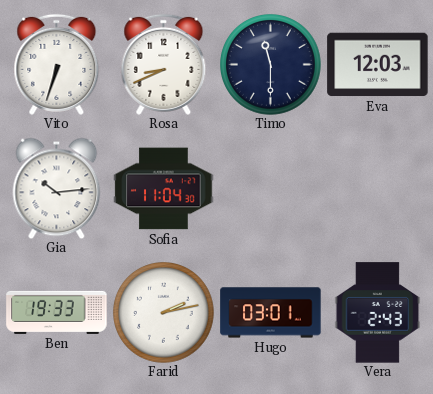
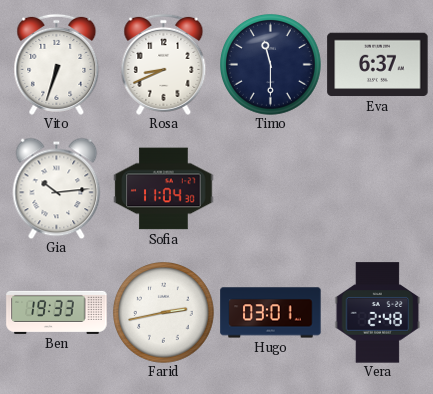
Eva: 12:03 -> 6:37 (378, 65)
Farid: 2:13 -> 2:43 (164, 313)
Vera: 2:43 -> 2:48 (378, 313)
